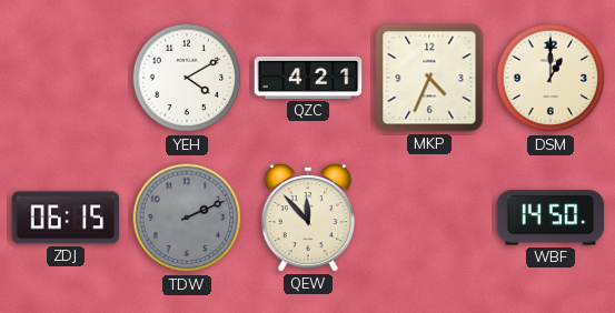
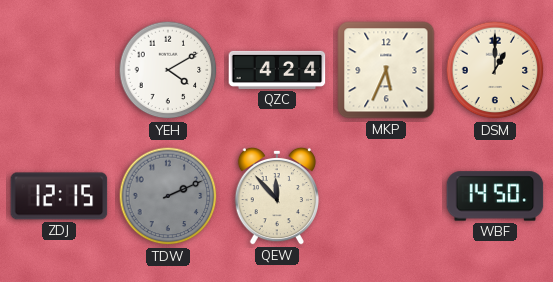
QZC: 4:21 -> 4:24 (277, 70)
MKP: 4:34 -> 5:34 (386, 70)
ZDJ: 06:15 -> 12:15 (59, 196)
